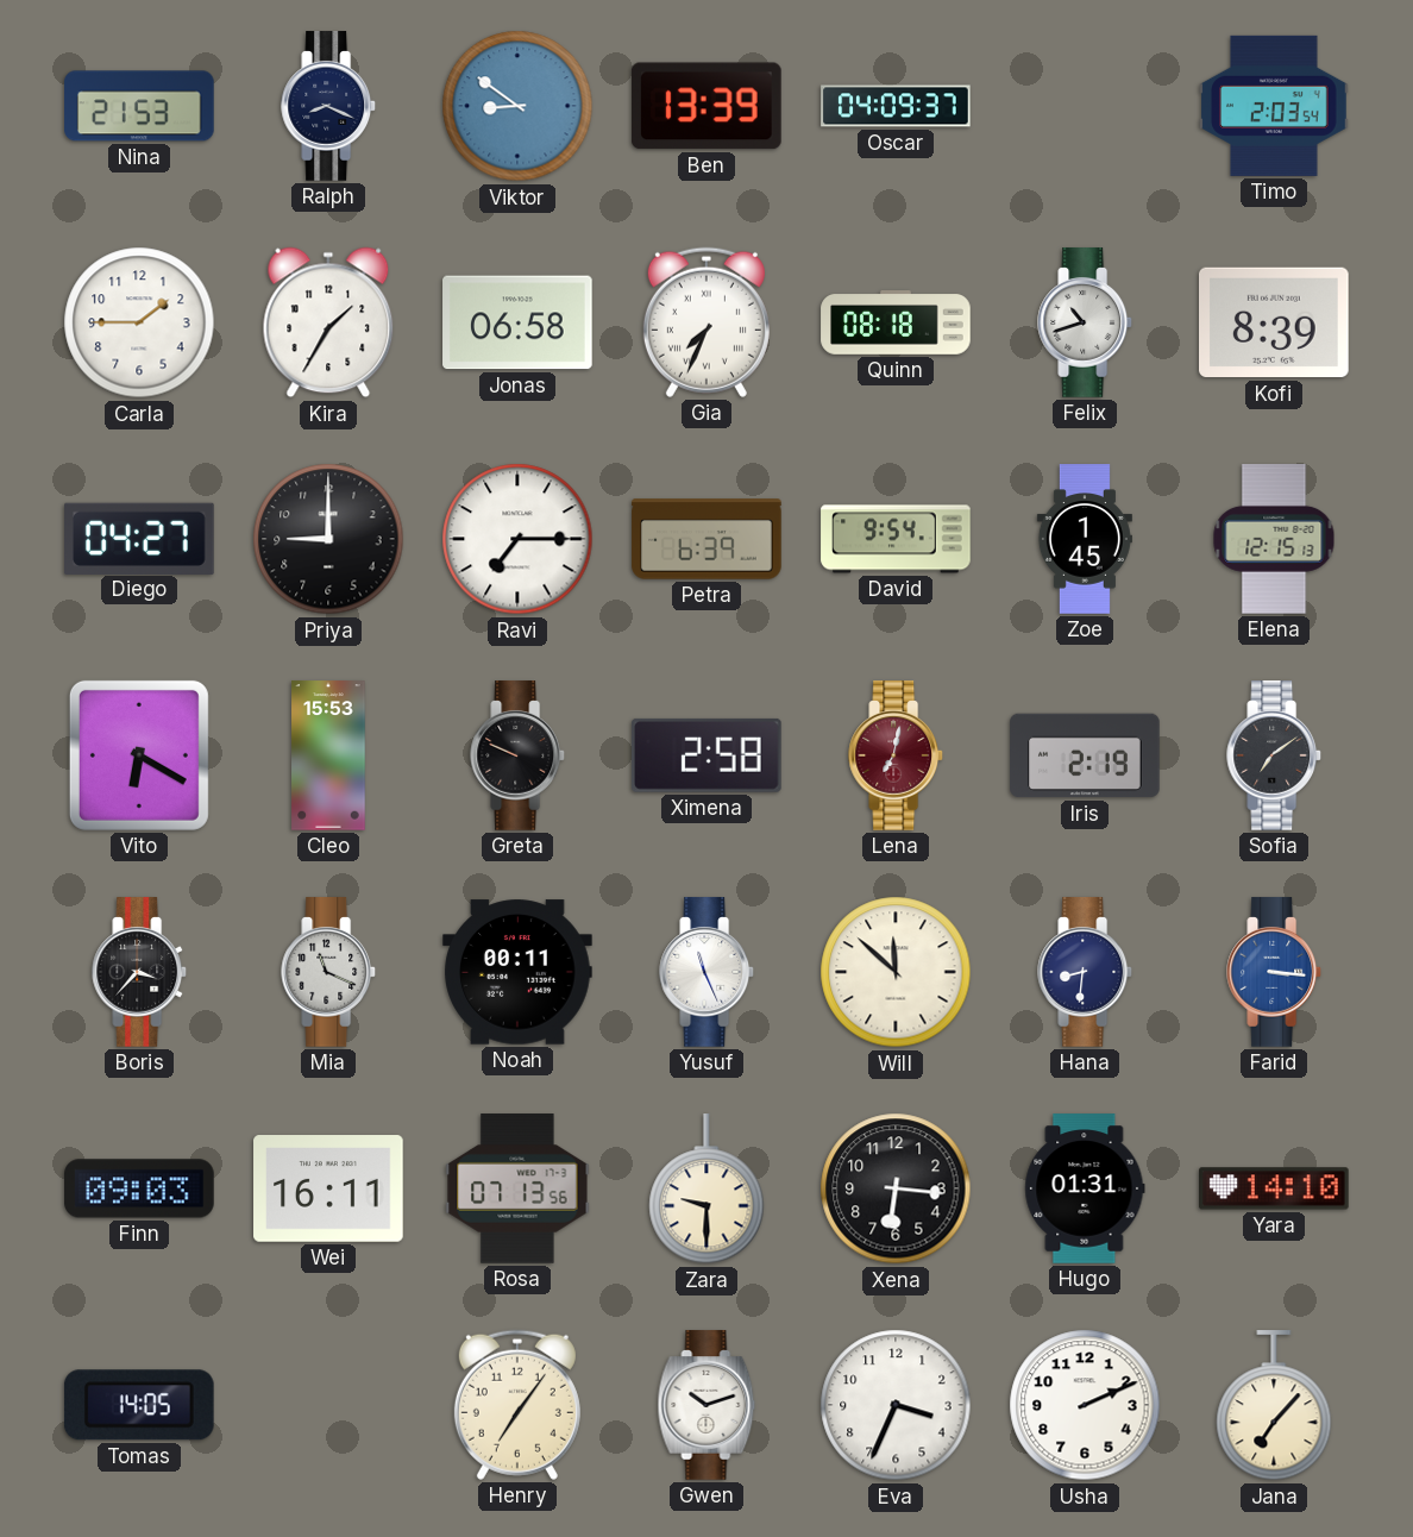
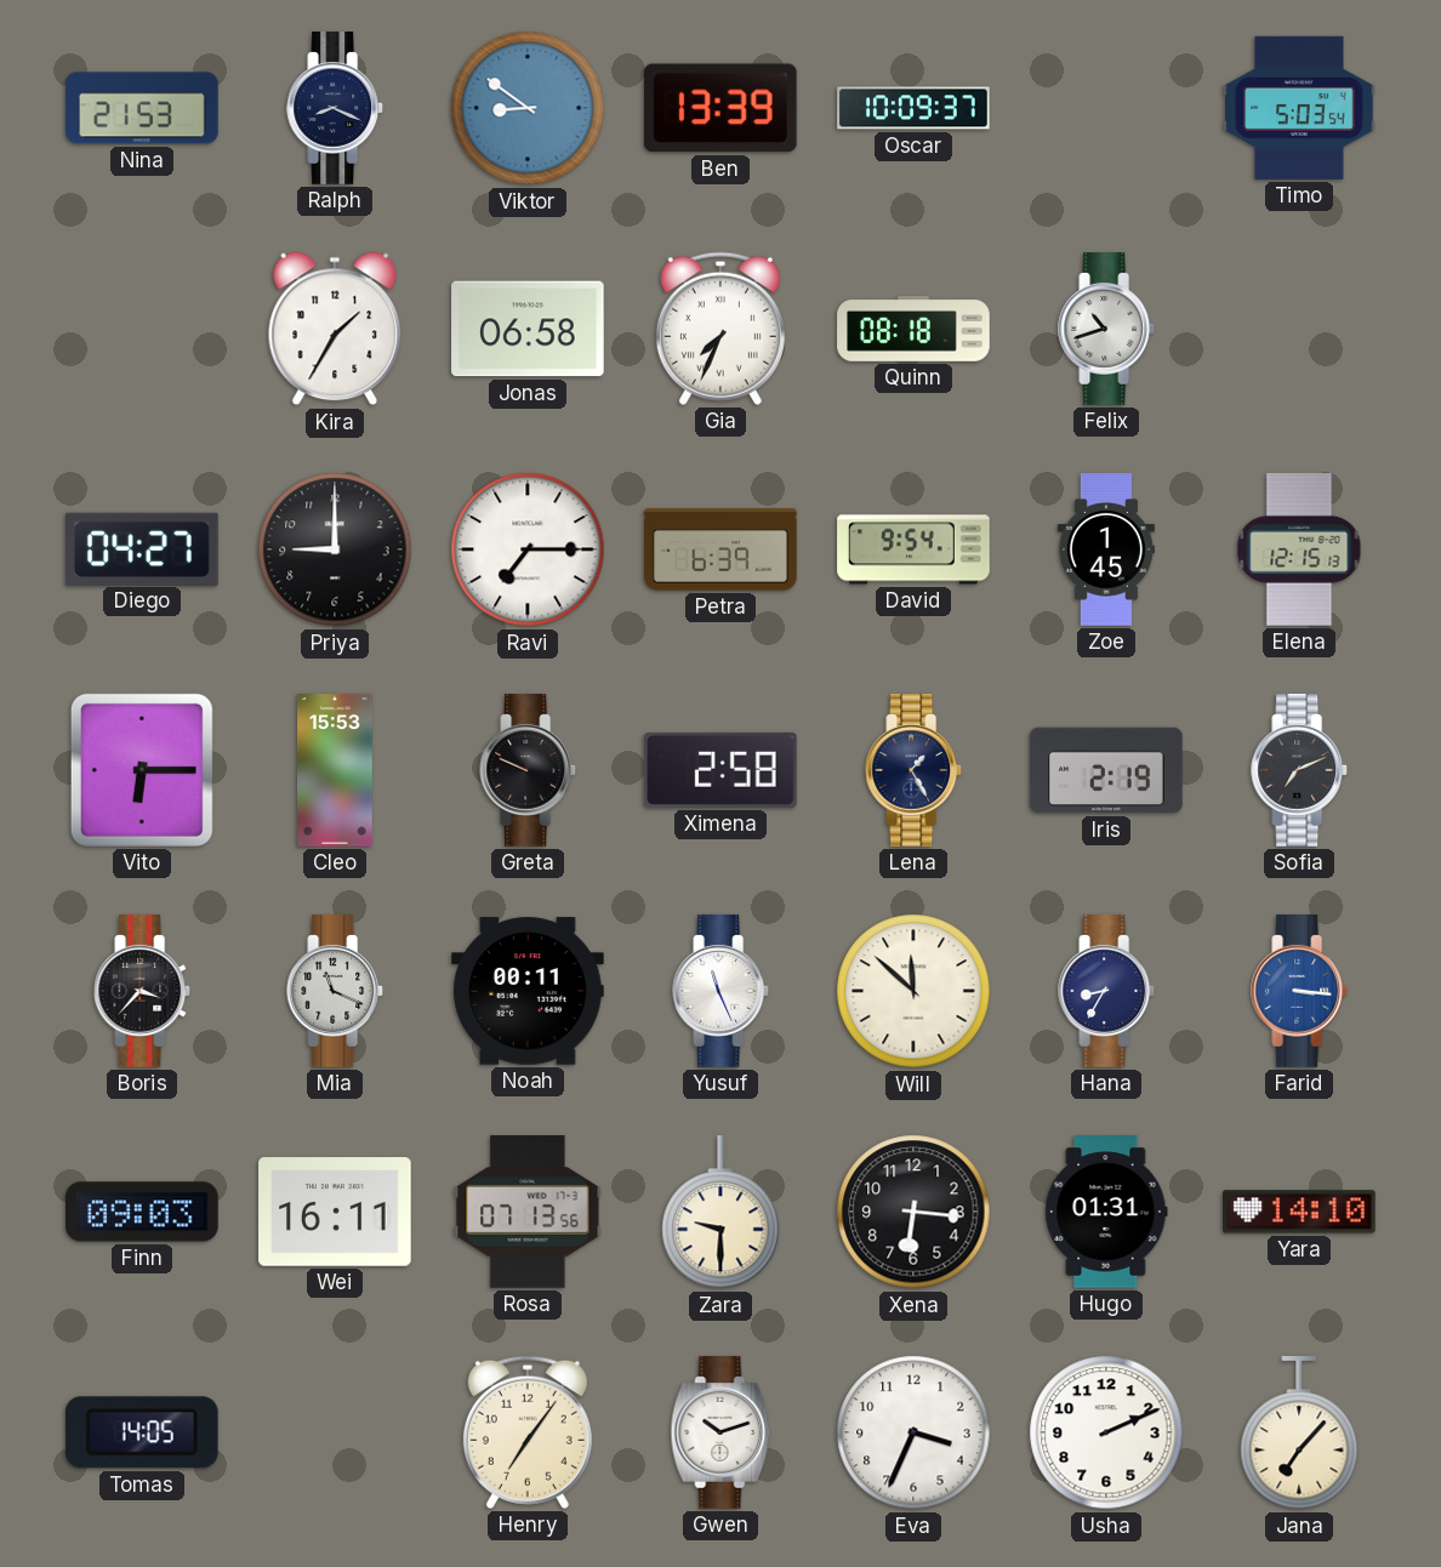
Oscar: 04:09 -> 10:09 (913, 108)
Timo: 2:03 -> 5:03 (1299, 108)
Carla: 1:45 -> none (139, 322)
Kofi: 8:39 -> none (1275, 322)
Vito: 6:20 -> 6:15 (142, 770)
Lena: 7:02 -> 1:25 (915, 770)
Lena dial: burgundy -> navy (915, 770)
Sofia: 7:09 -> 7:11 (1300, 770)
Hana: 8:31 -> 8:35 (1107, 991)
